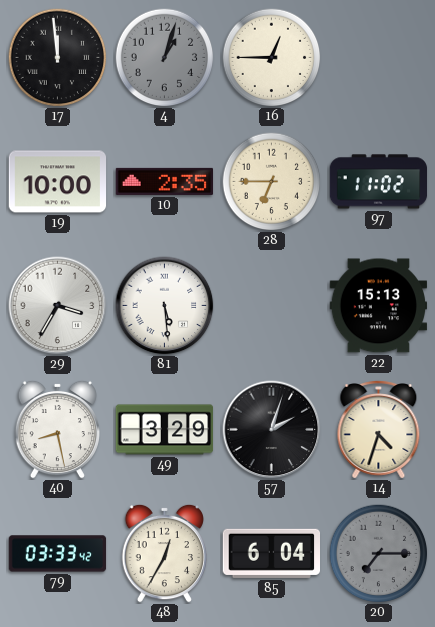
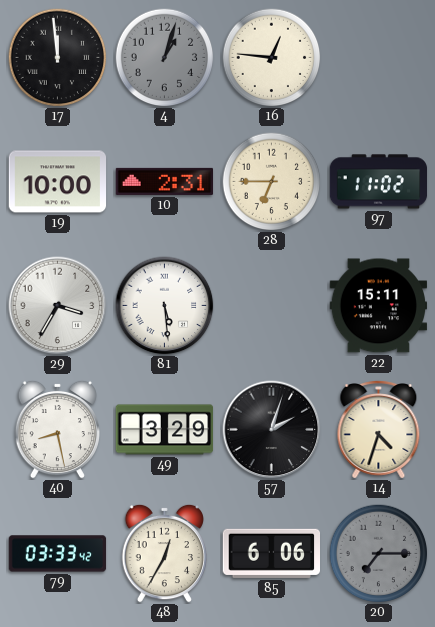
16: 12:45 -> 12:46 (272, 58)
10: 2:35 -> 2:31 (165, 181)
22: 15:13 -> 15:11 (379, 306)
85: 6:04 -> 6:06 (271, 553)
